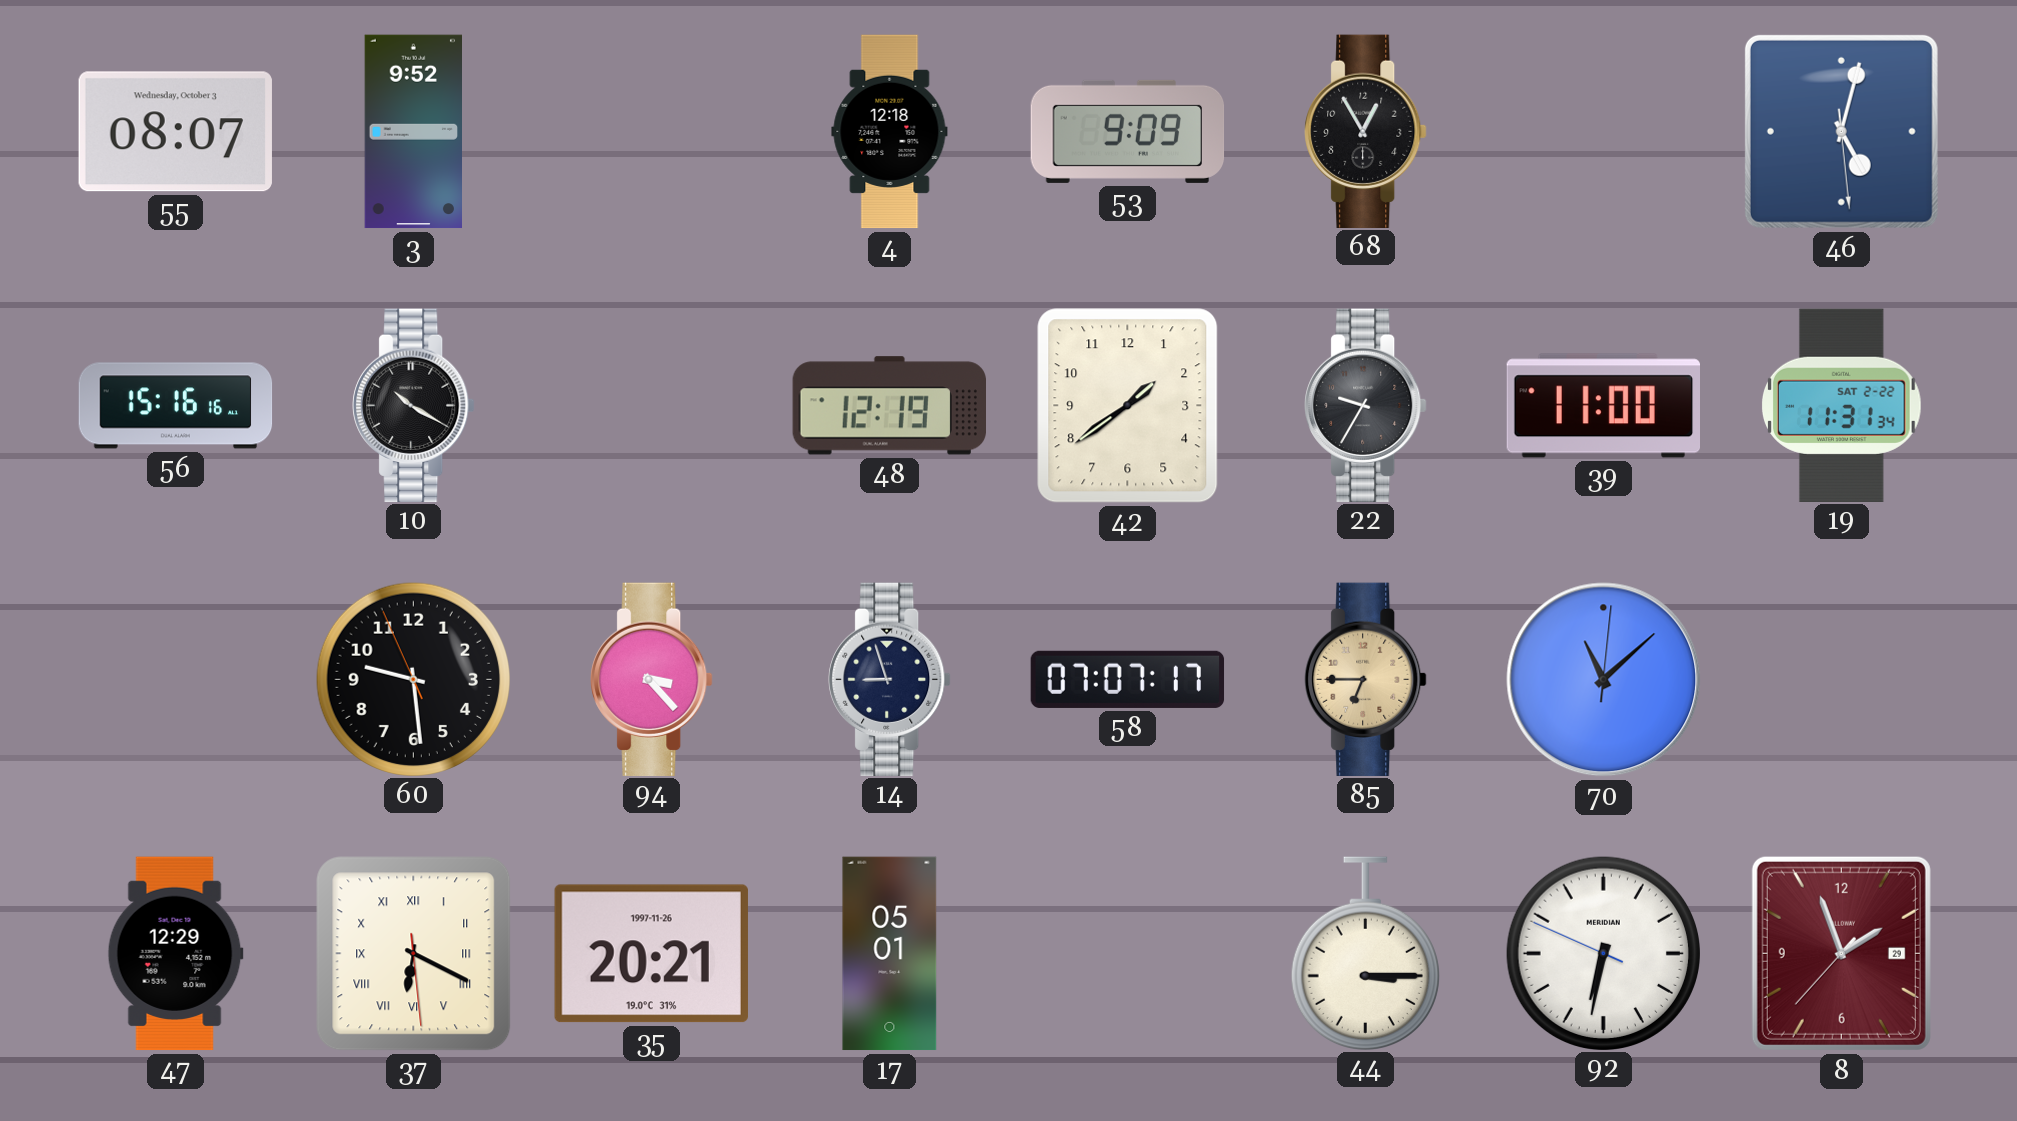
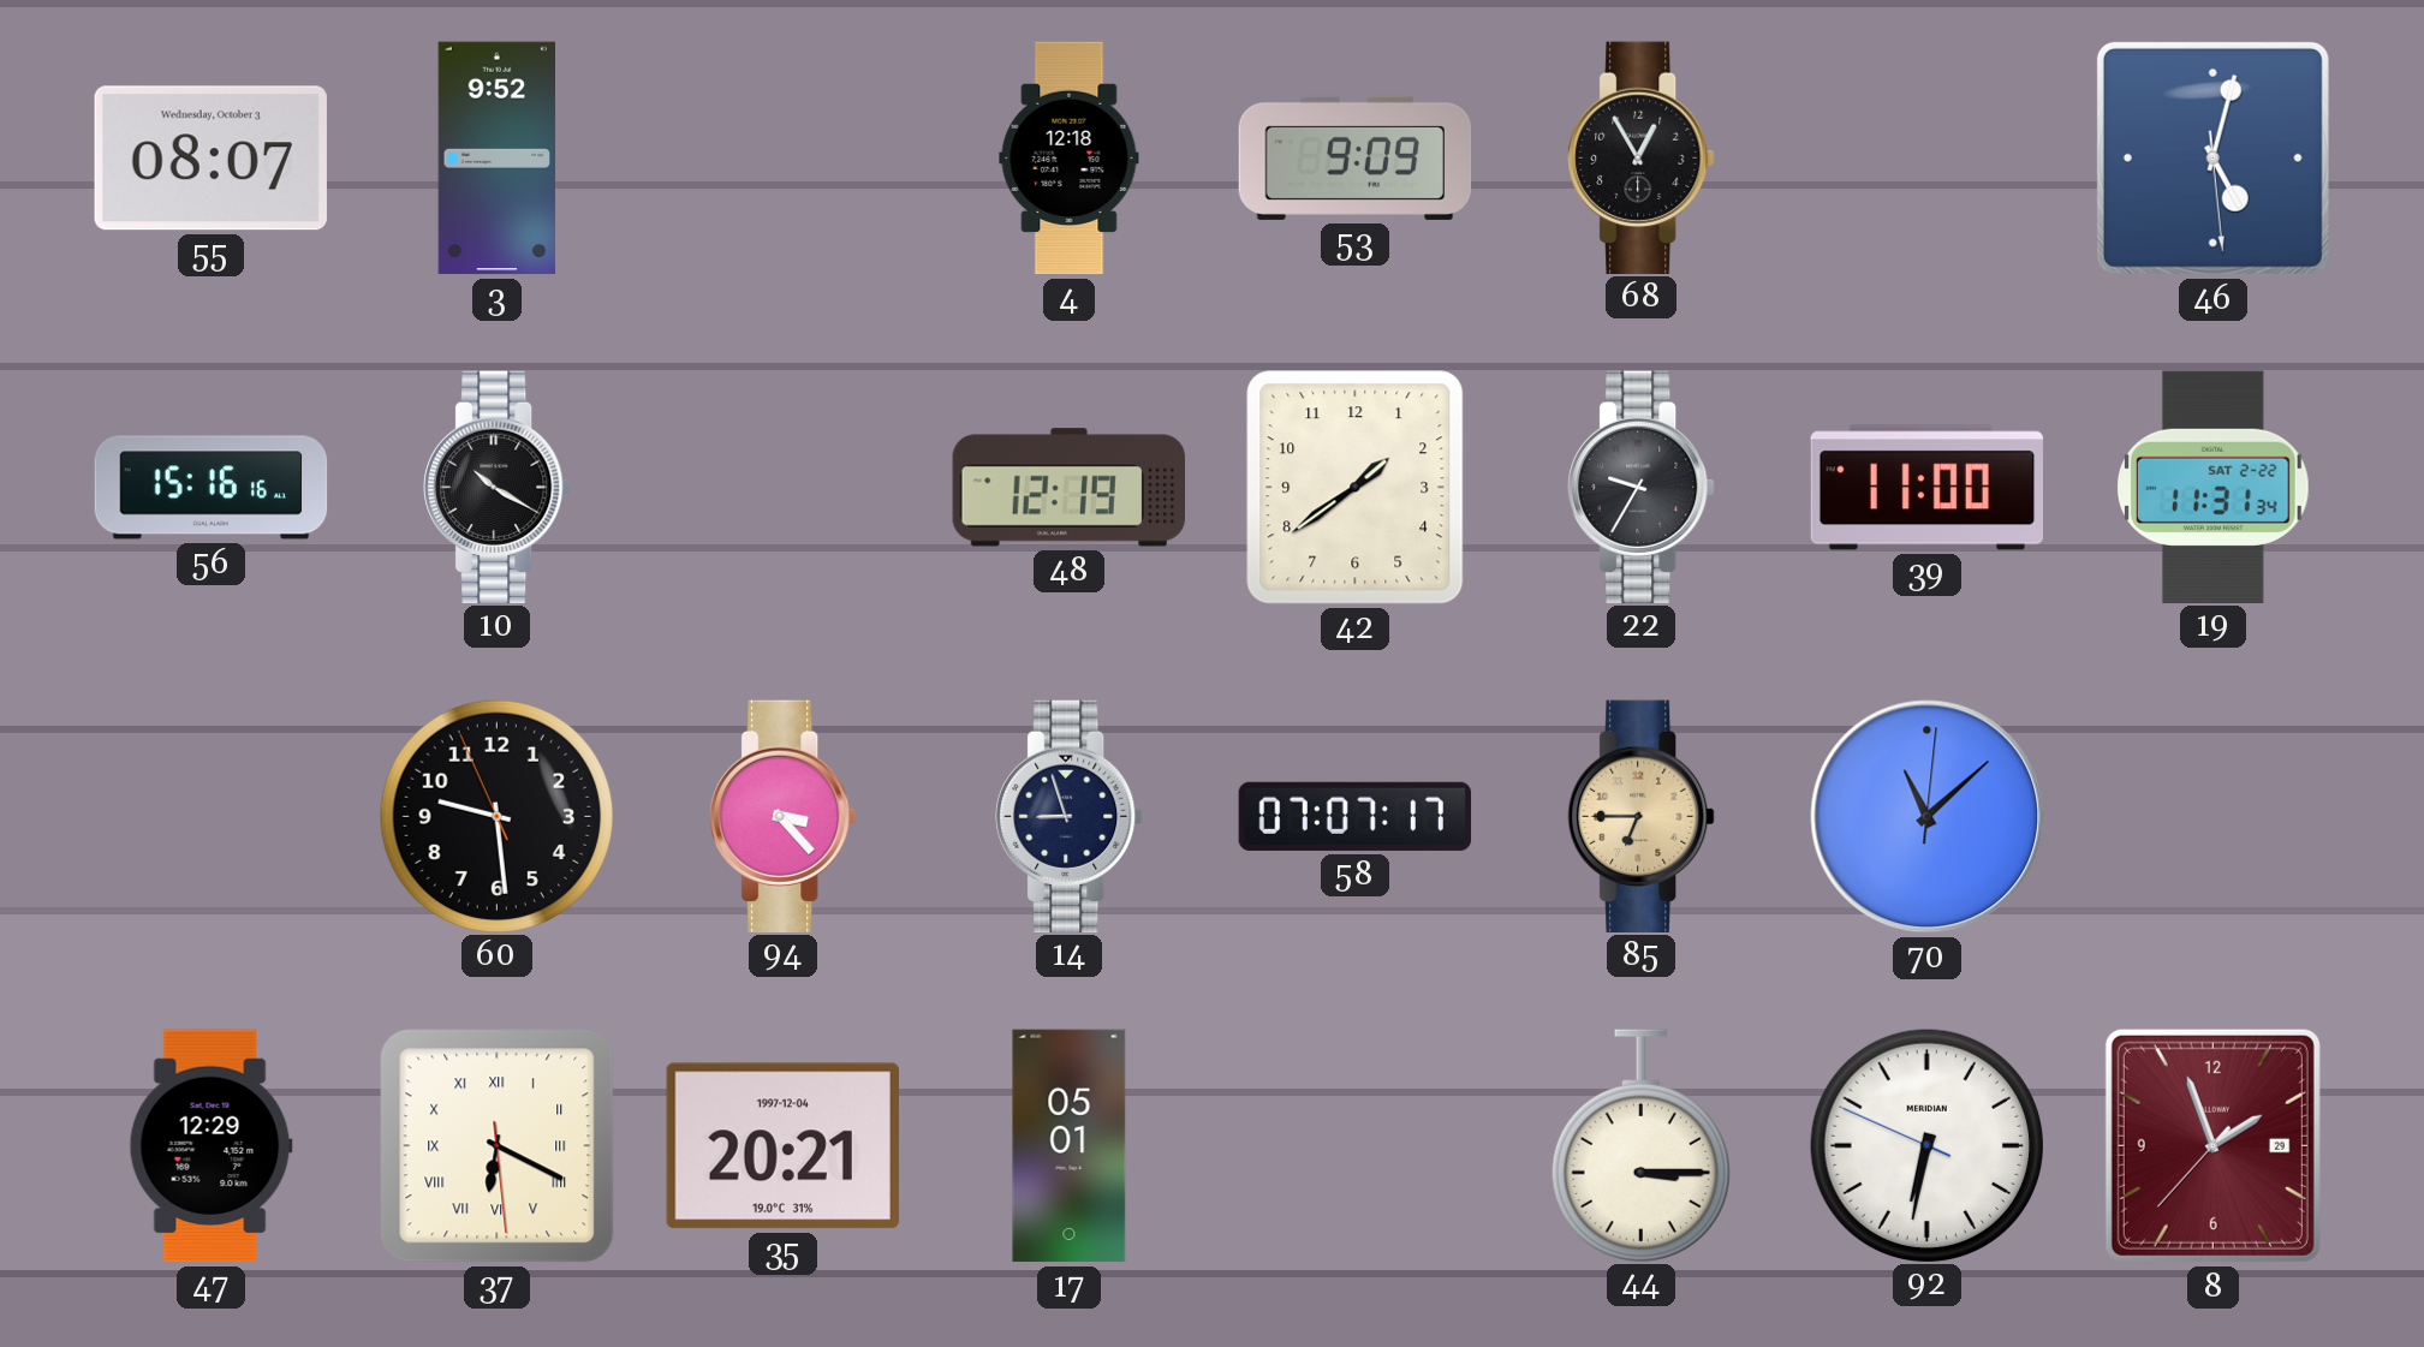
35 date: 1997-11-26 -> 1997-12-04 (782, 1146)
